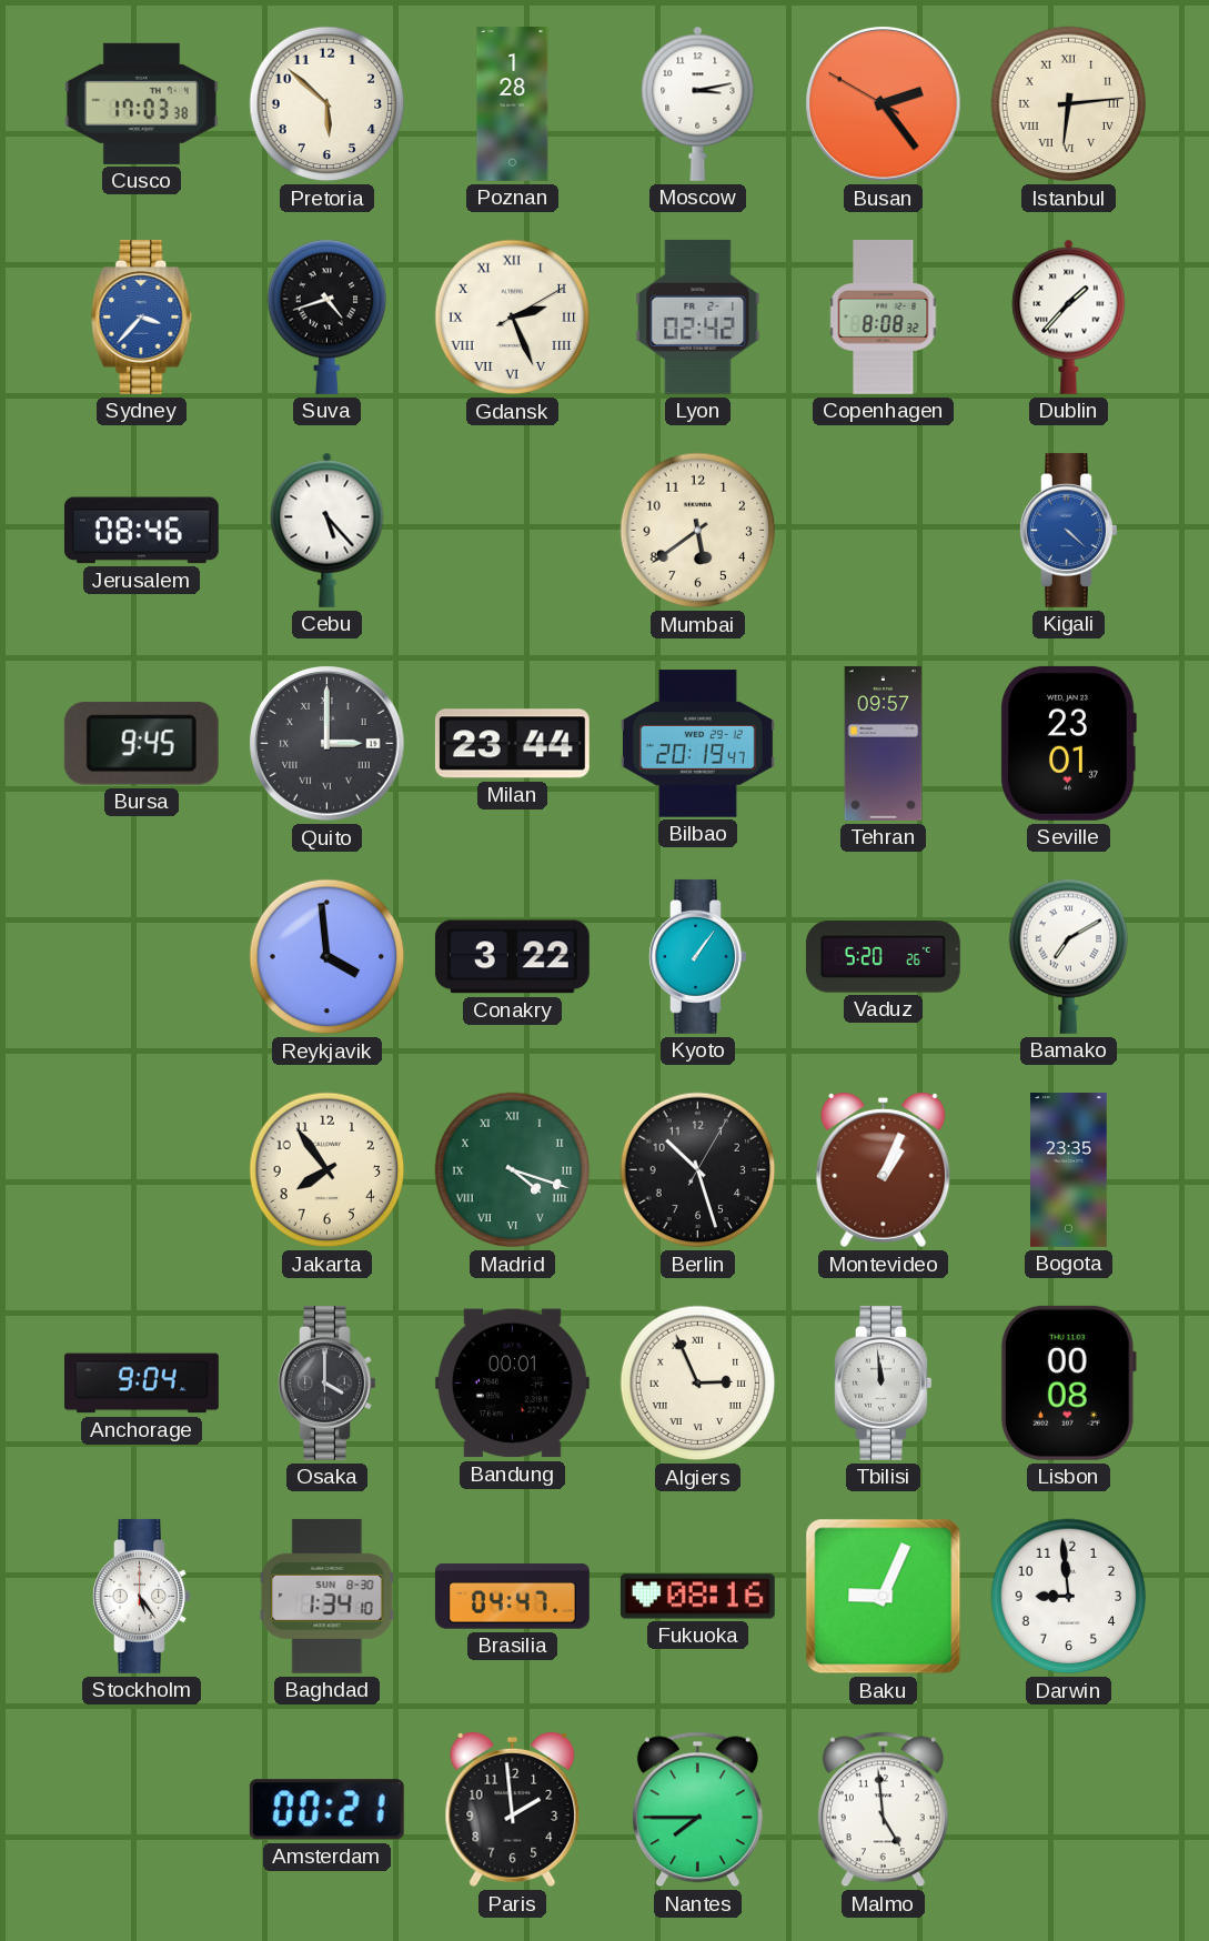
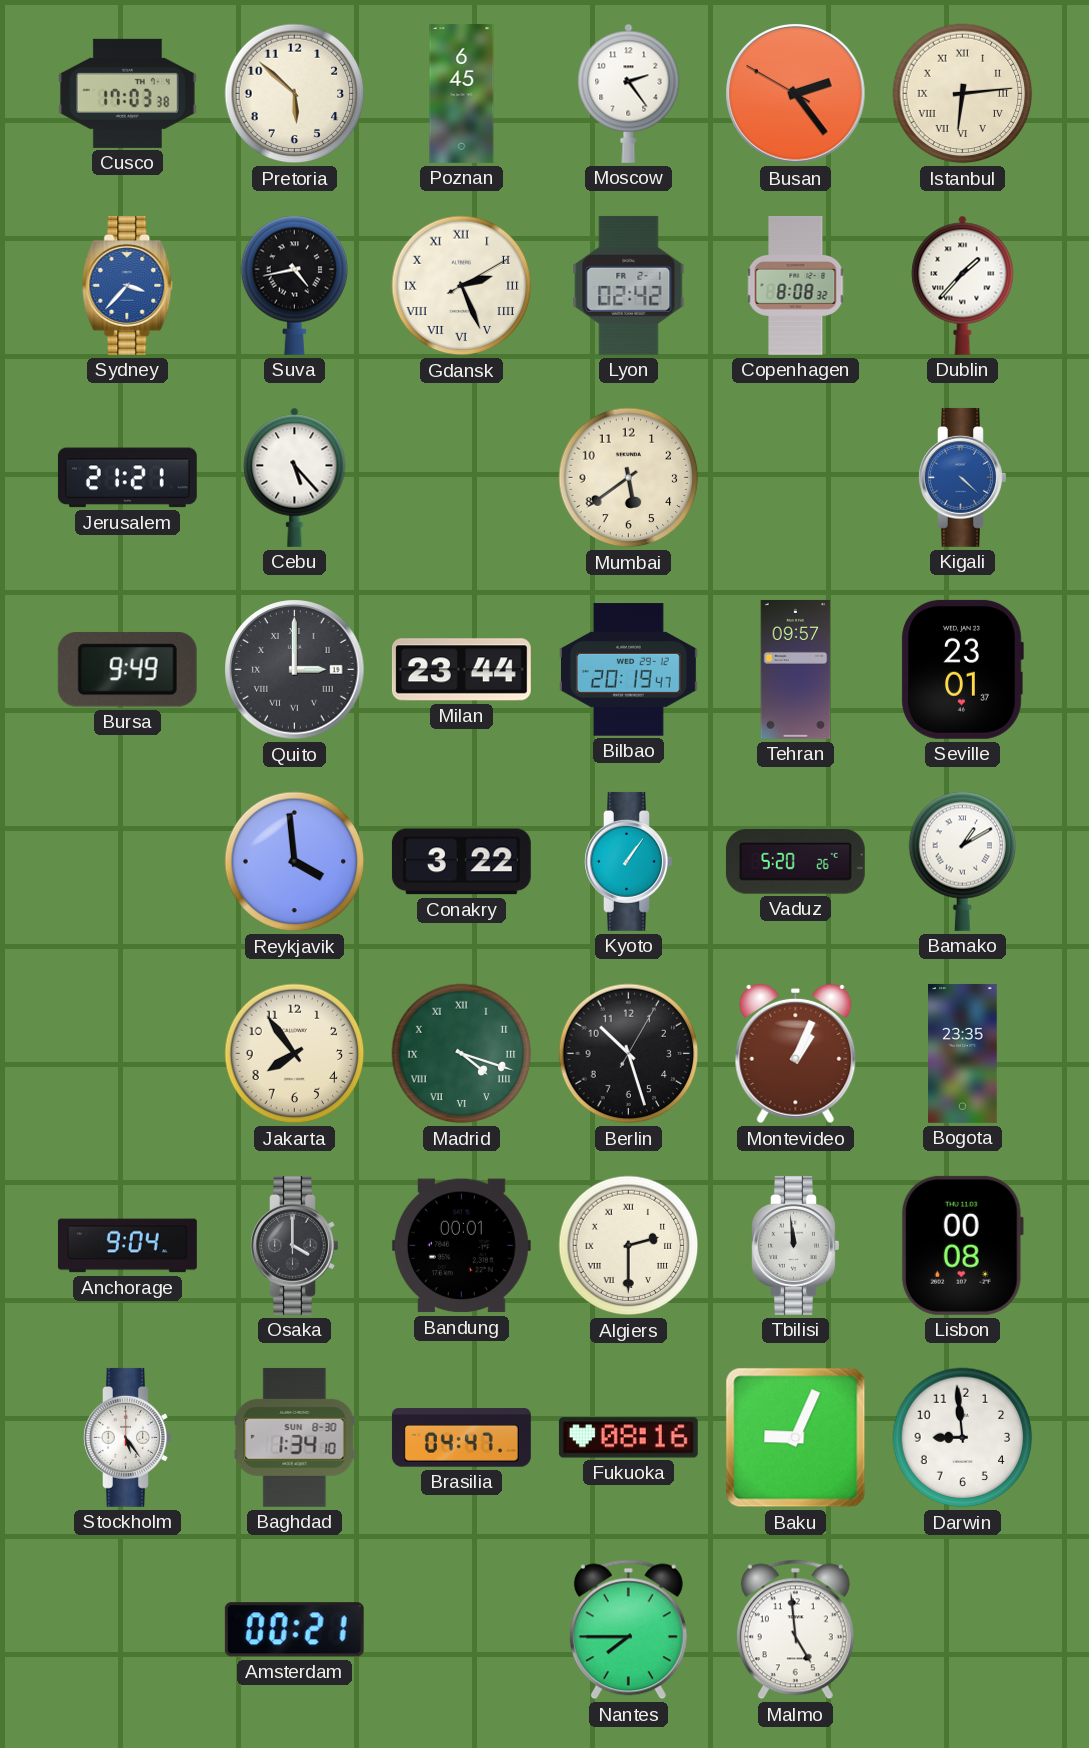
Poznan: 1:28 -> 6:45 (462, 93)
Moscow: 3:13 -> 2:24 (629, 93)
Suva: 4:42 -> 4:43 (295, 285)
Jerusalem: 08:46 -> 21:21 (127, 478)
Bursa: 9:45 -> 9:49 (127, 669)
Bamako: 7:10 -> 1:10 (963, 861)
Algiers: 2:56 -> 2:30 (629, 1246)
Paris: 1:59 -> none (513, 1810)
